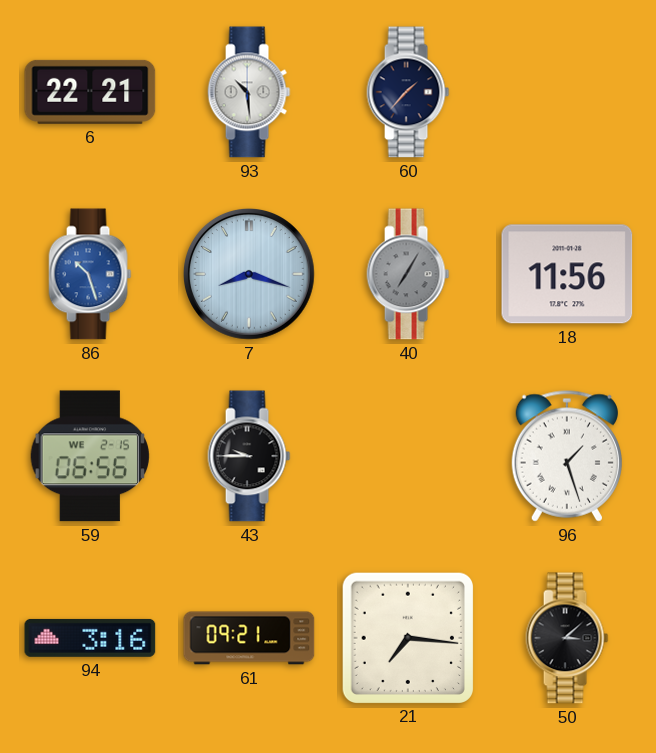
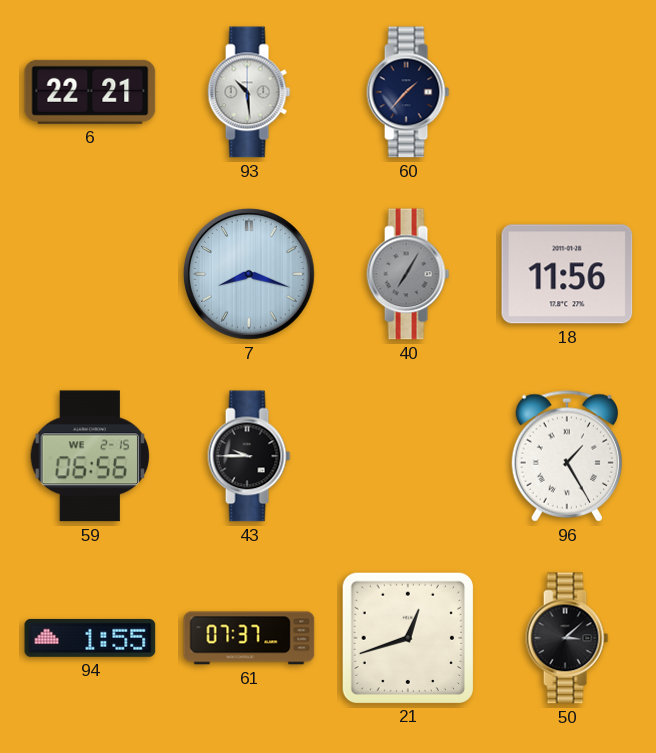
86: 10:27 -> none (90, 274)
96: 1:27 -> 1:25 (567, 456)
94: 3:16 -> 1:55 (90, 638)
61: 09:21 -> 07:37 (249, 638)
21: 7:16 -> 12:42 (407, 637)
